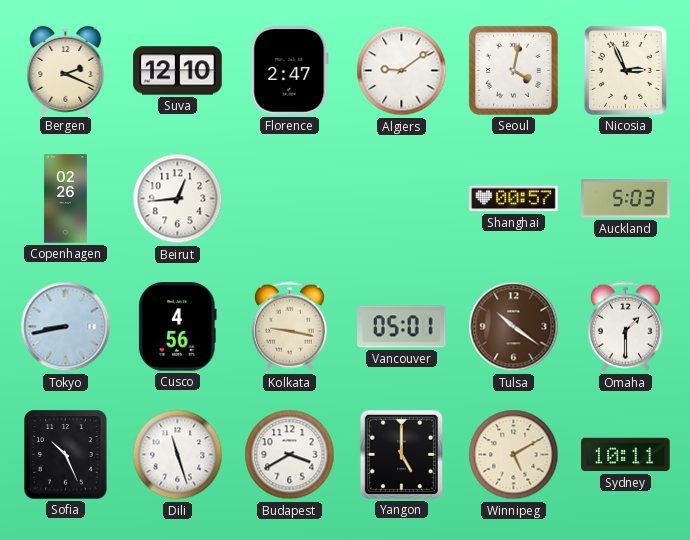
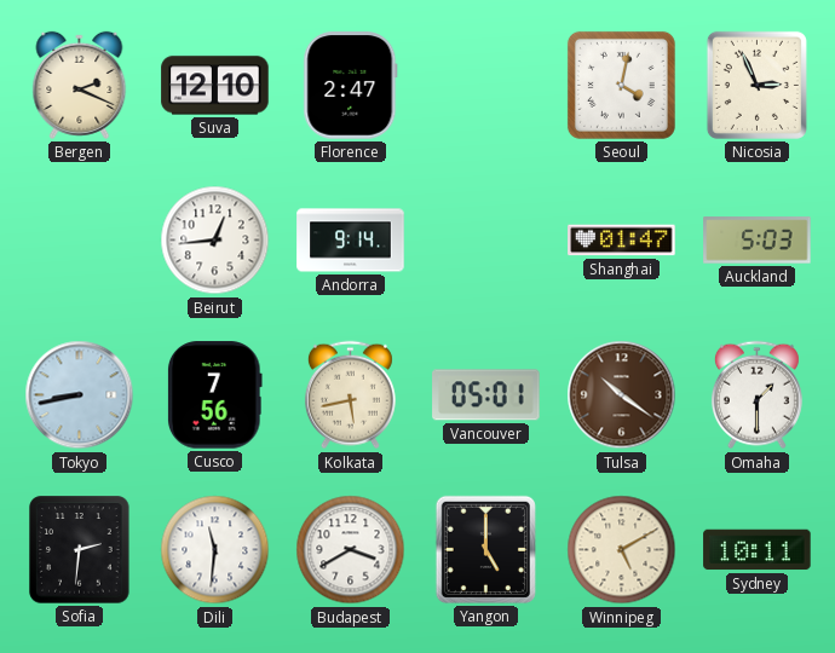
Algiers: 9:09 -> none (402, 71)
Copenhagen: 02:26 -> none (66, 199)
Andorra: none -> 9:14 (351, 241)
Shanghai: 00:57 -> 01:47 (622, 241)
Cusco: 4:56 -> 7:56 (214, 395)
Kolkata: 9:17 -> 5:43 (350, 395)
Sofia: 10:26 -> 2:31 (80, 550)
Dili: 11:27 -> 11:31 (215, 550)
